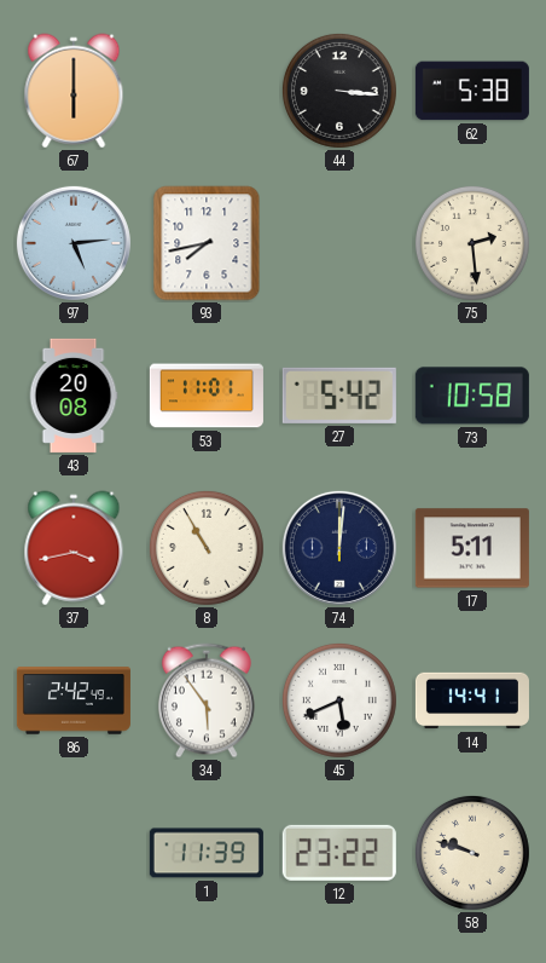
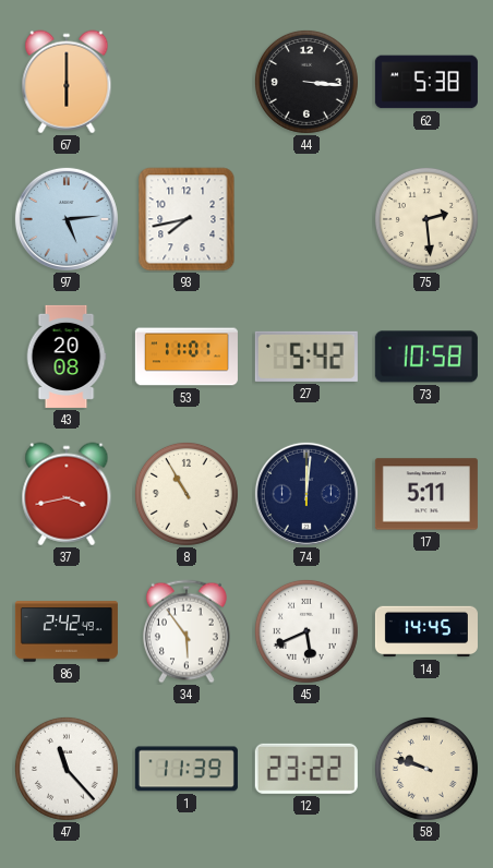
14: 14:41 -> 14:45 (426, 631)
47: none -> 11:23 (67, 769)
